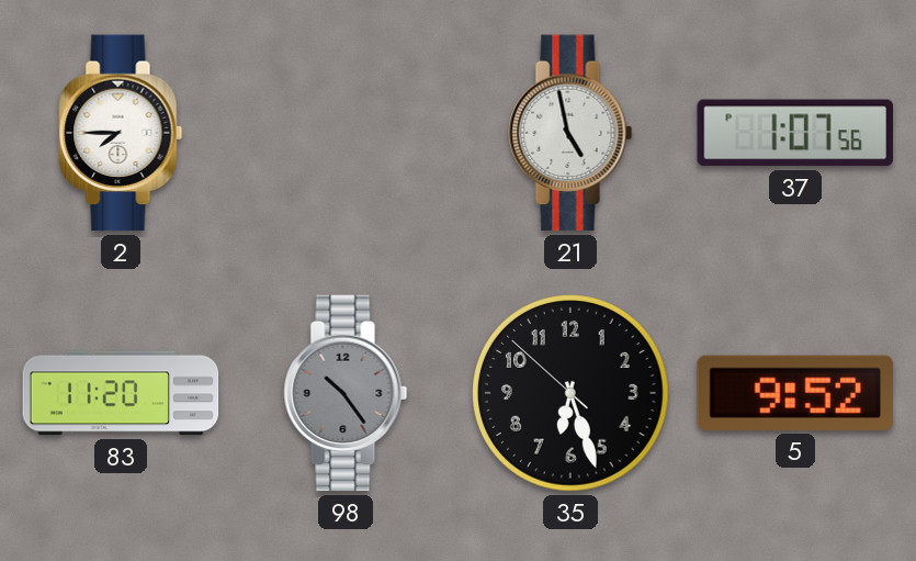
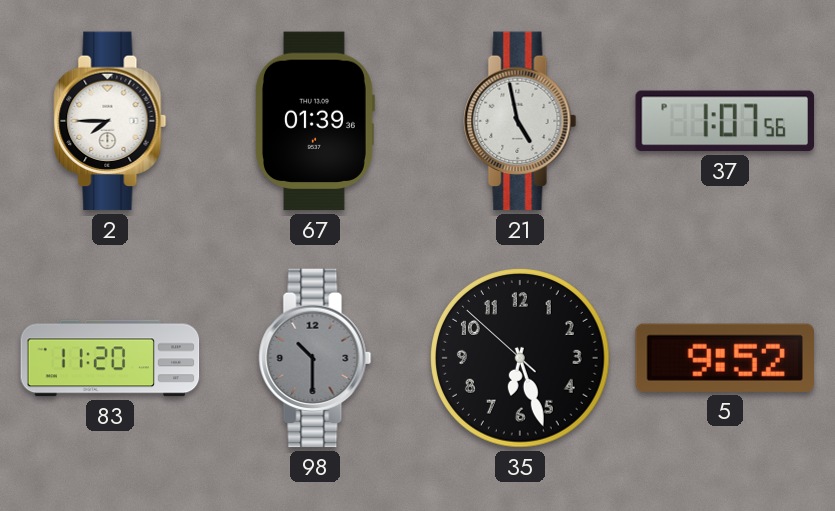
67: none -> 01:39 (315, 121)
98: 10:24 -> 10:30 (315, 358)
